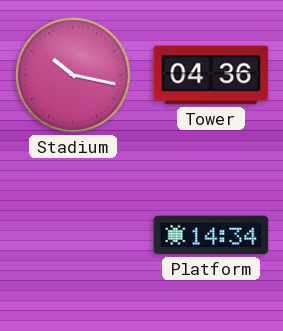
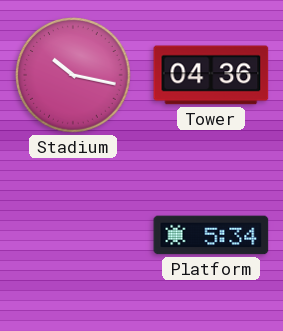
Platform: 14:34 -> 5:34 (211, 235)
